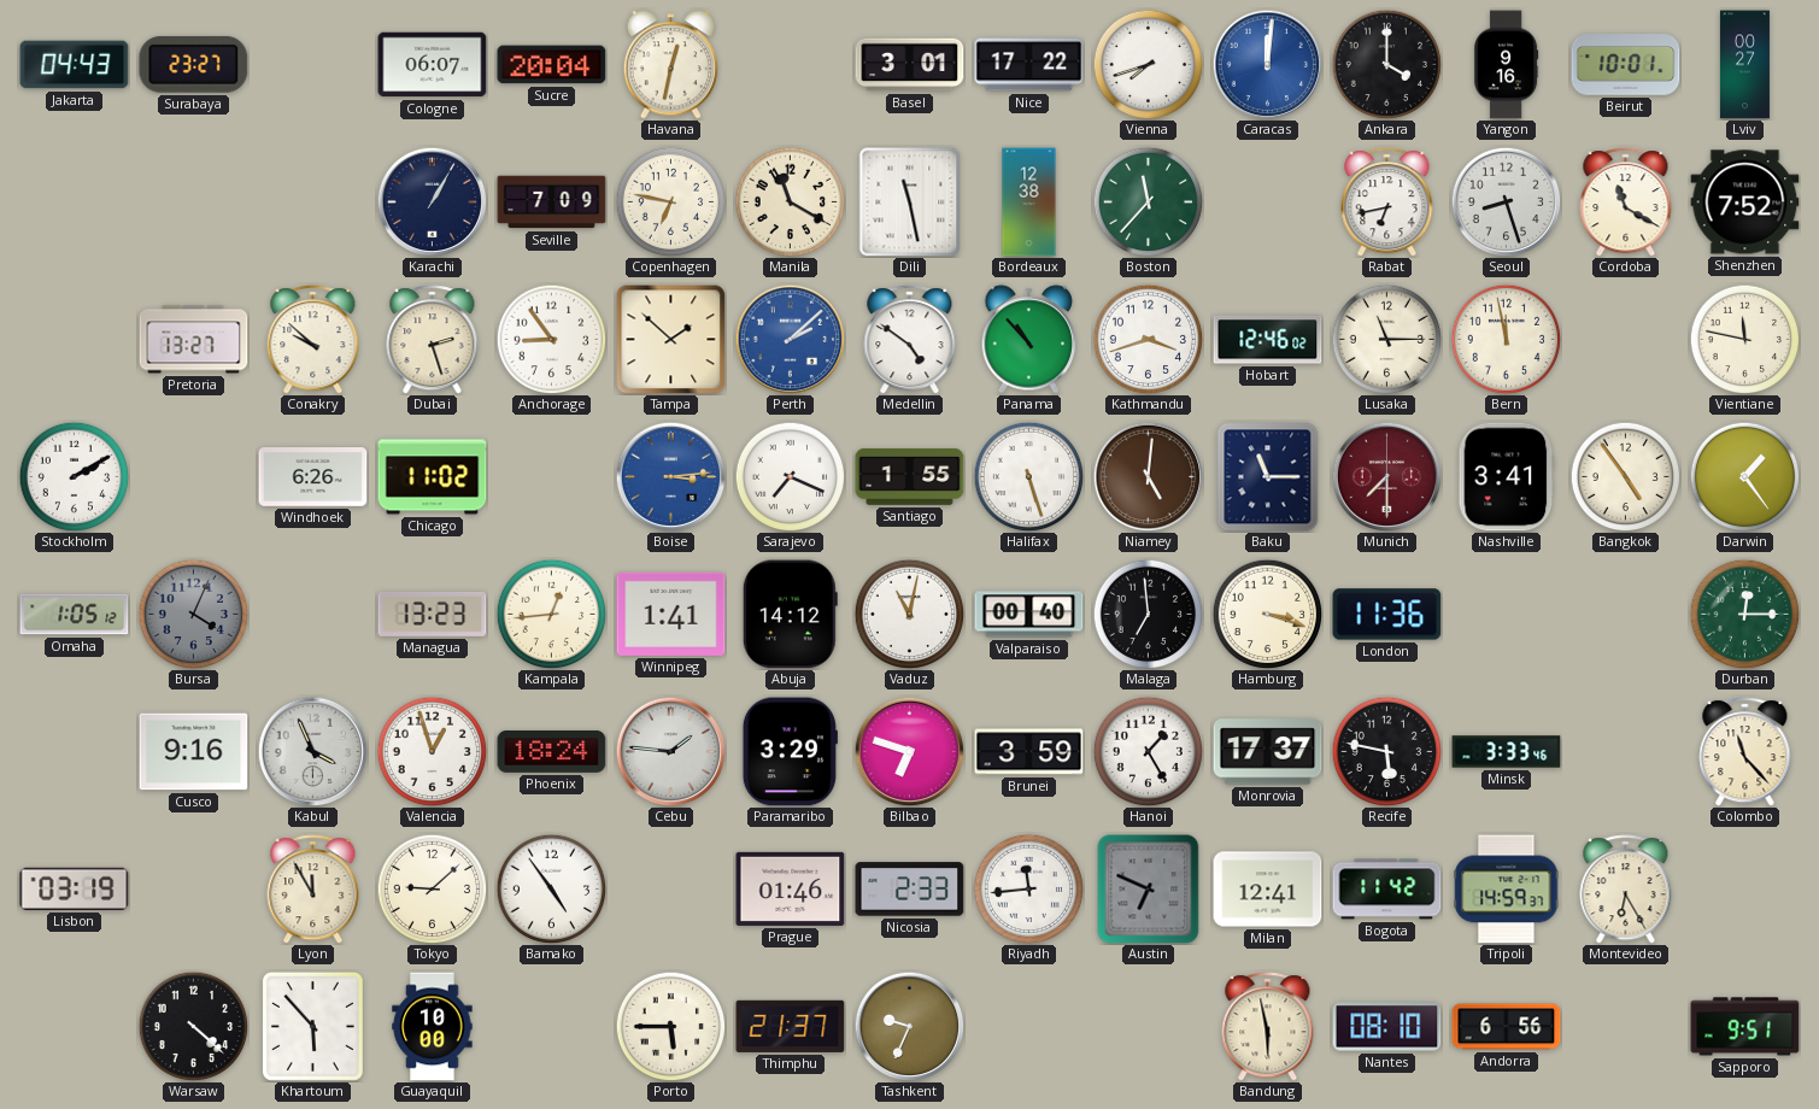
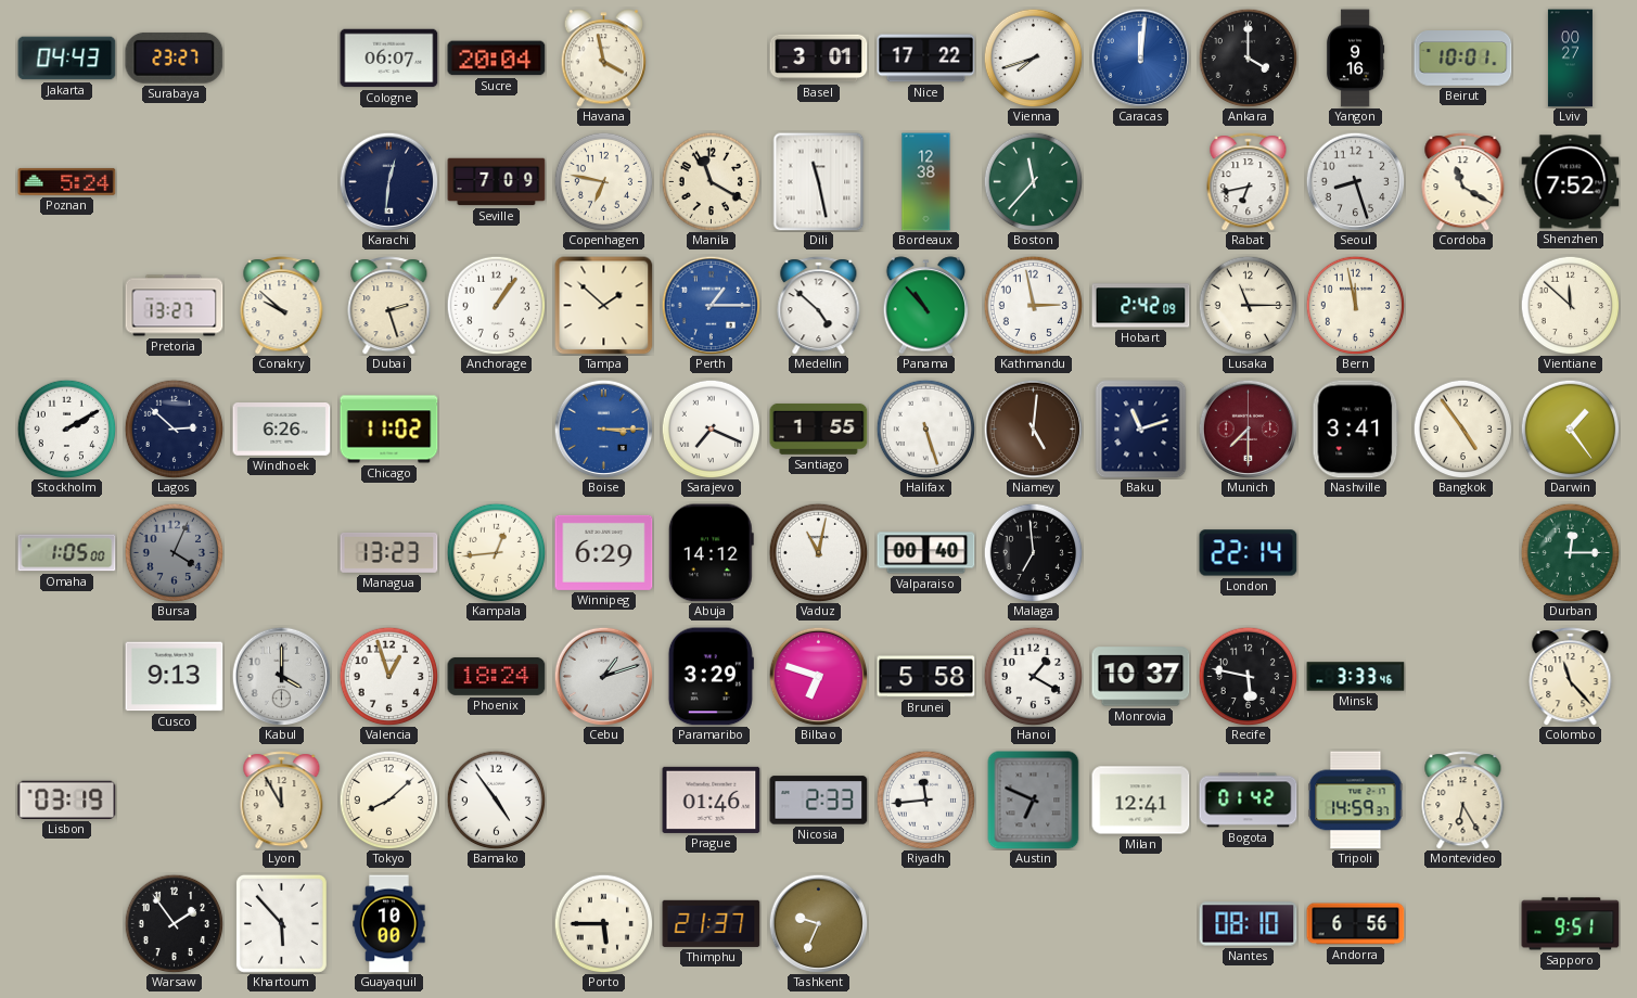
Havana: 12:32 -> 3:58 (604, 59)
Poznan: none -> 5:24 (67, 181)
Karachi: 1:05 -> 12:31 (388, 181)
Anchorage: 8:54 -> 1:06 (496, 305)
Perth: 2:08 -> 1:15 (711, 305)
Medellin: 4:51 -> 4:52 (819, 306)
Kathmandu: 3:42 -> 2:58 (1033, 305)
Hobart: 12:46 -> 2:42 (1141, 306)
Vientiane: 11:47 -> 11:52 (1570, 305)
Lagos: none -> 2:52 (174, 428)
Boise: 3:14 -> 3:15 (603, 428)
Baku: 11:15 -> 11:12 (1141, 430)
Omaha: 1:05:12 -> 1:05:00 (67, 553)
Winnipeg: 1:41 -> 6:29 (604, 552)
Hamburg: 3:18 -> none (1267, 614)
London: 11:36 -> 22:14 (1249, 553)
Cusco: 9:16 -> 9:13 (175, 677)
Kabul: 3:56 -> 4:00 (281, 676)
Cebu: 1:46 -> 1:12 (603, 676)
Brunei: 3:59 -> 5:58 (926, 677)
Hanoi: 1:25 -> 1:20 (1033, 676)
Monrovia: 17:37 -> 10:37 (1141, 677)
Tokyo: 9:08 -> 8:08 (388, 799)
Bogota: 11:42 -> 01:42 (1249, 801)
Warsaw: 4:22 -> 1:54 (174, 923)
Bandung: 5:58 -> none (1268, 1027)
